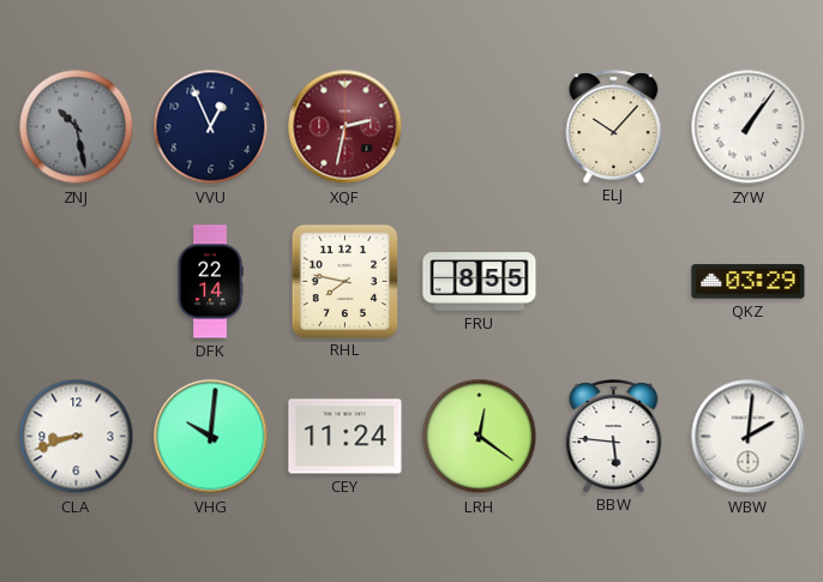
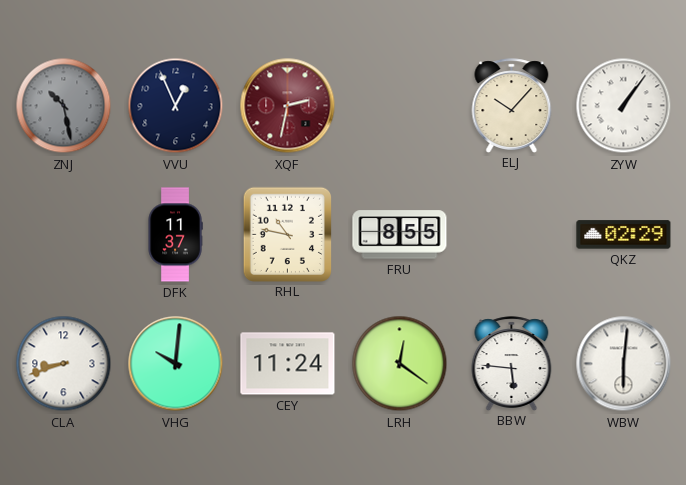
DFK: 22:14 -> 11:37 (175, 235)
RHL: 7:47 -> 10:47 (287, 234)
QKZ: 03:29 -> 02:29 (624, 235)
WBW: 2:01 -> 6:01 (624, 364)
